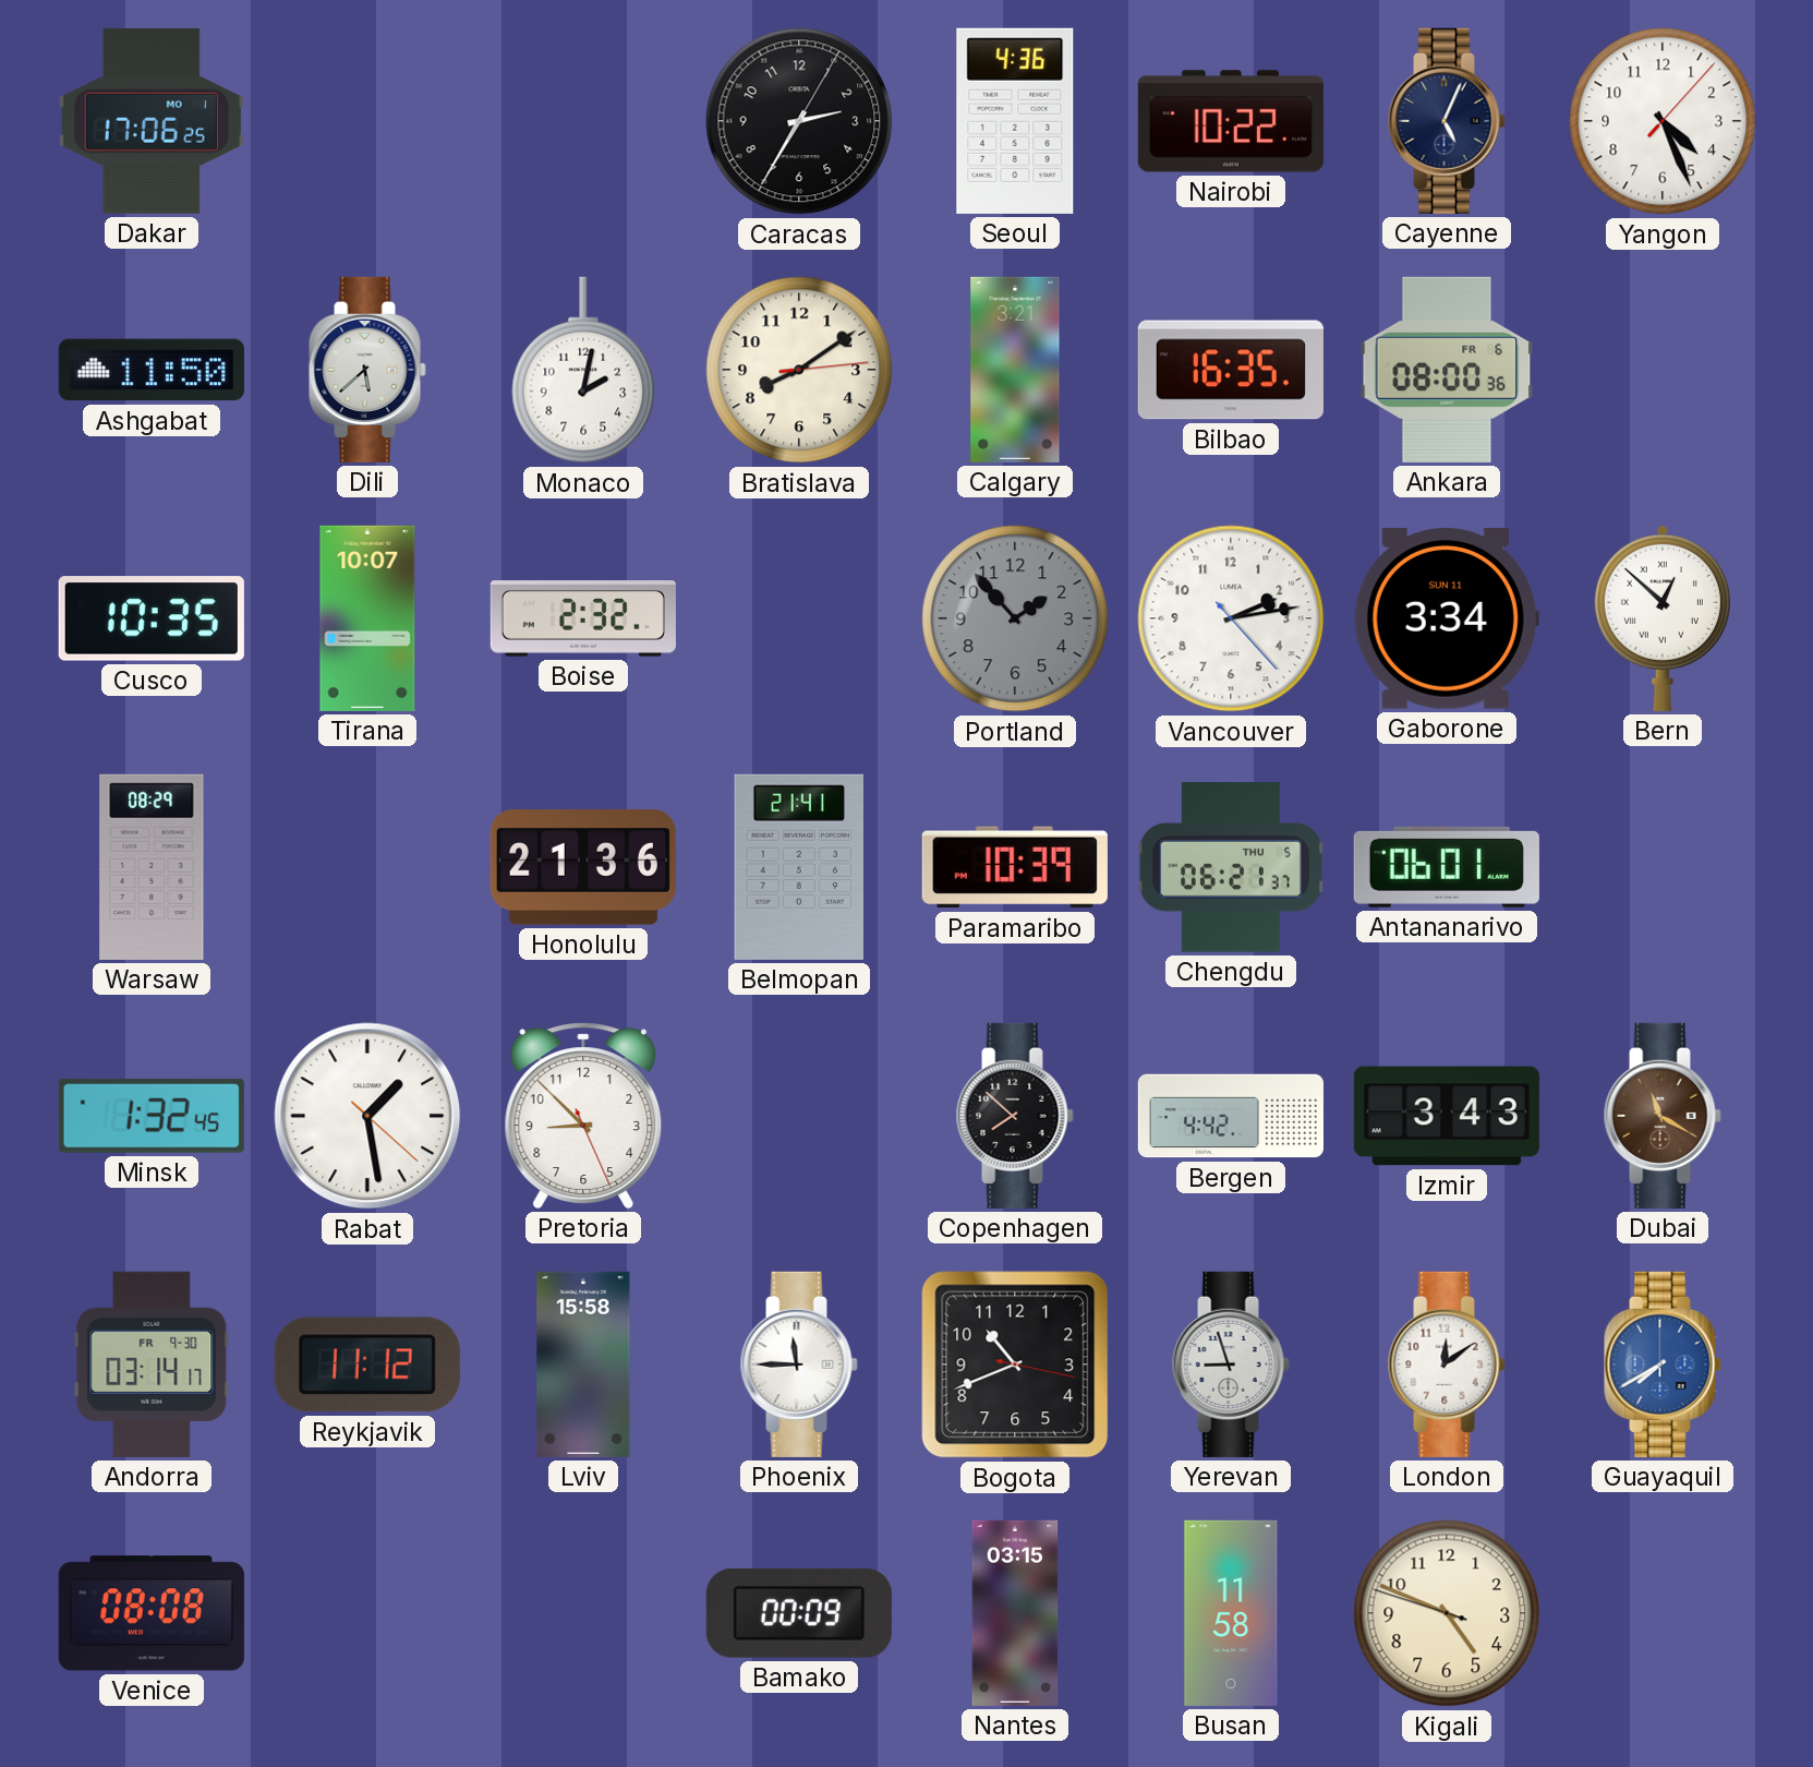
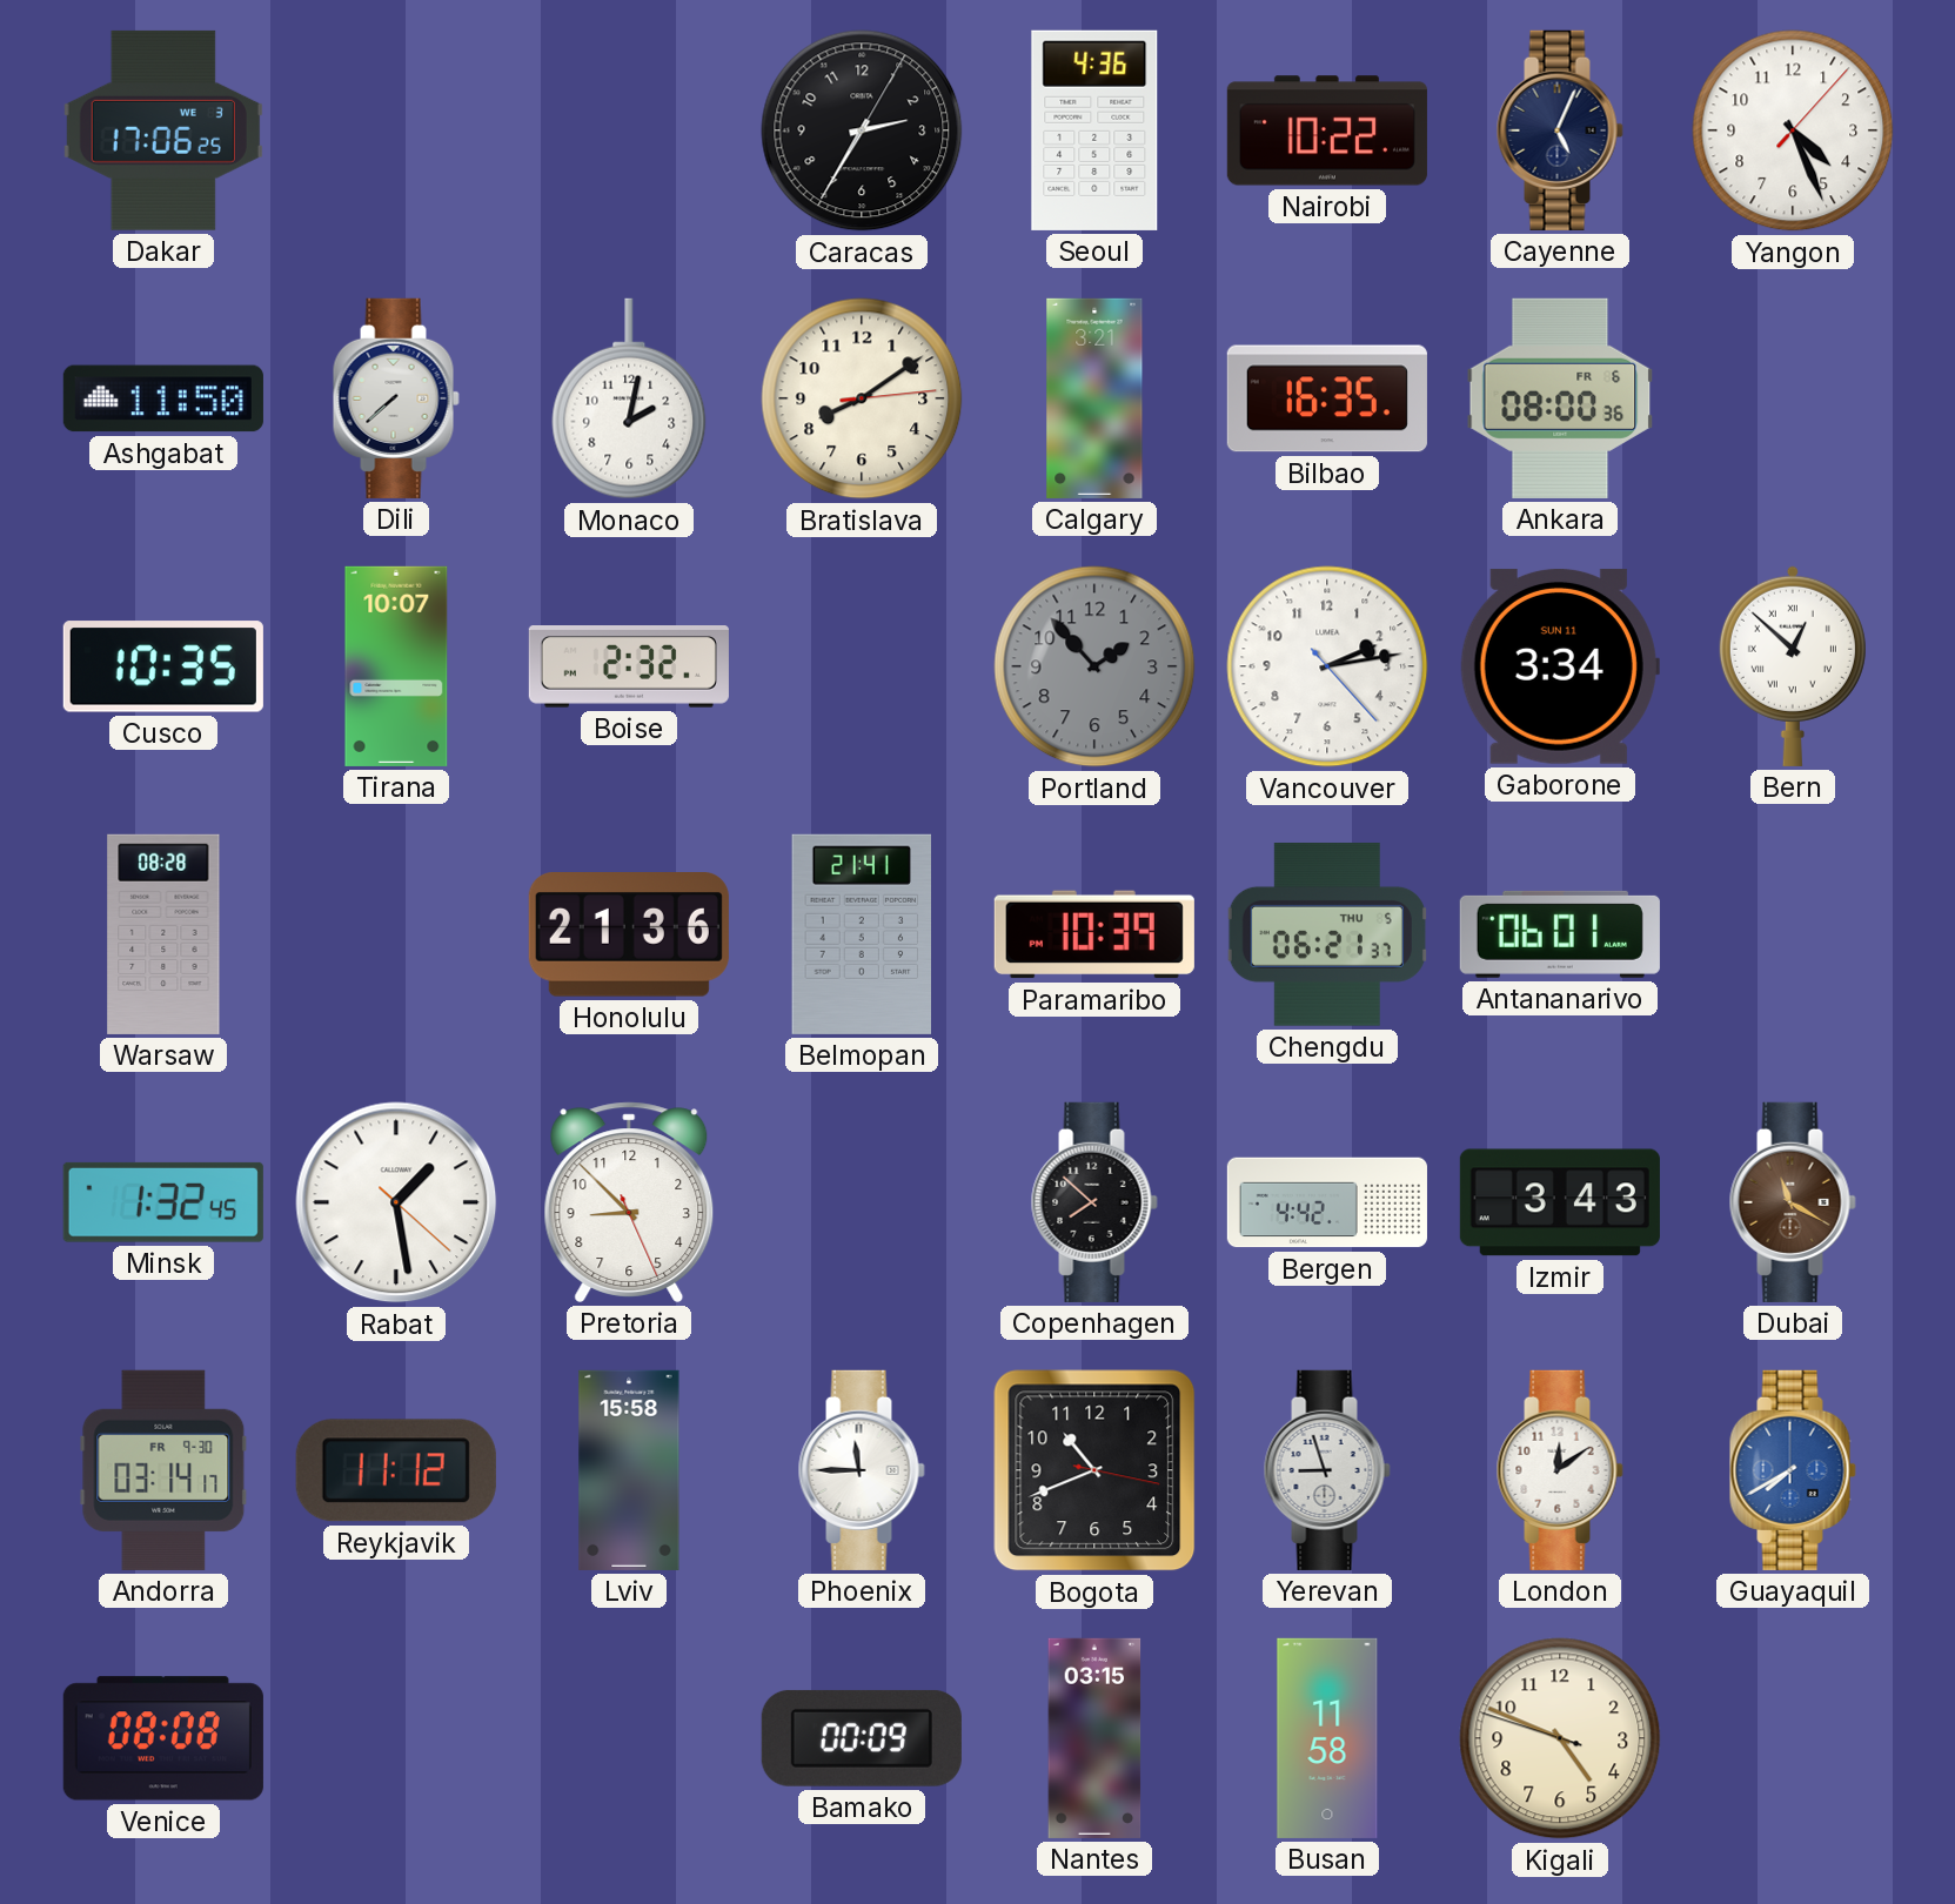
Dakar date: MO 1 -> WE 3 (163, 130)
Dili: 5:38 -> 7:38 (396, 398)
Warsaw: 08:29 -> 08:28 (163, 934)
